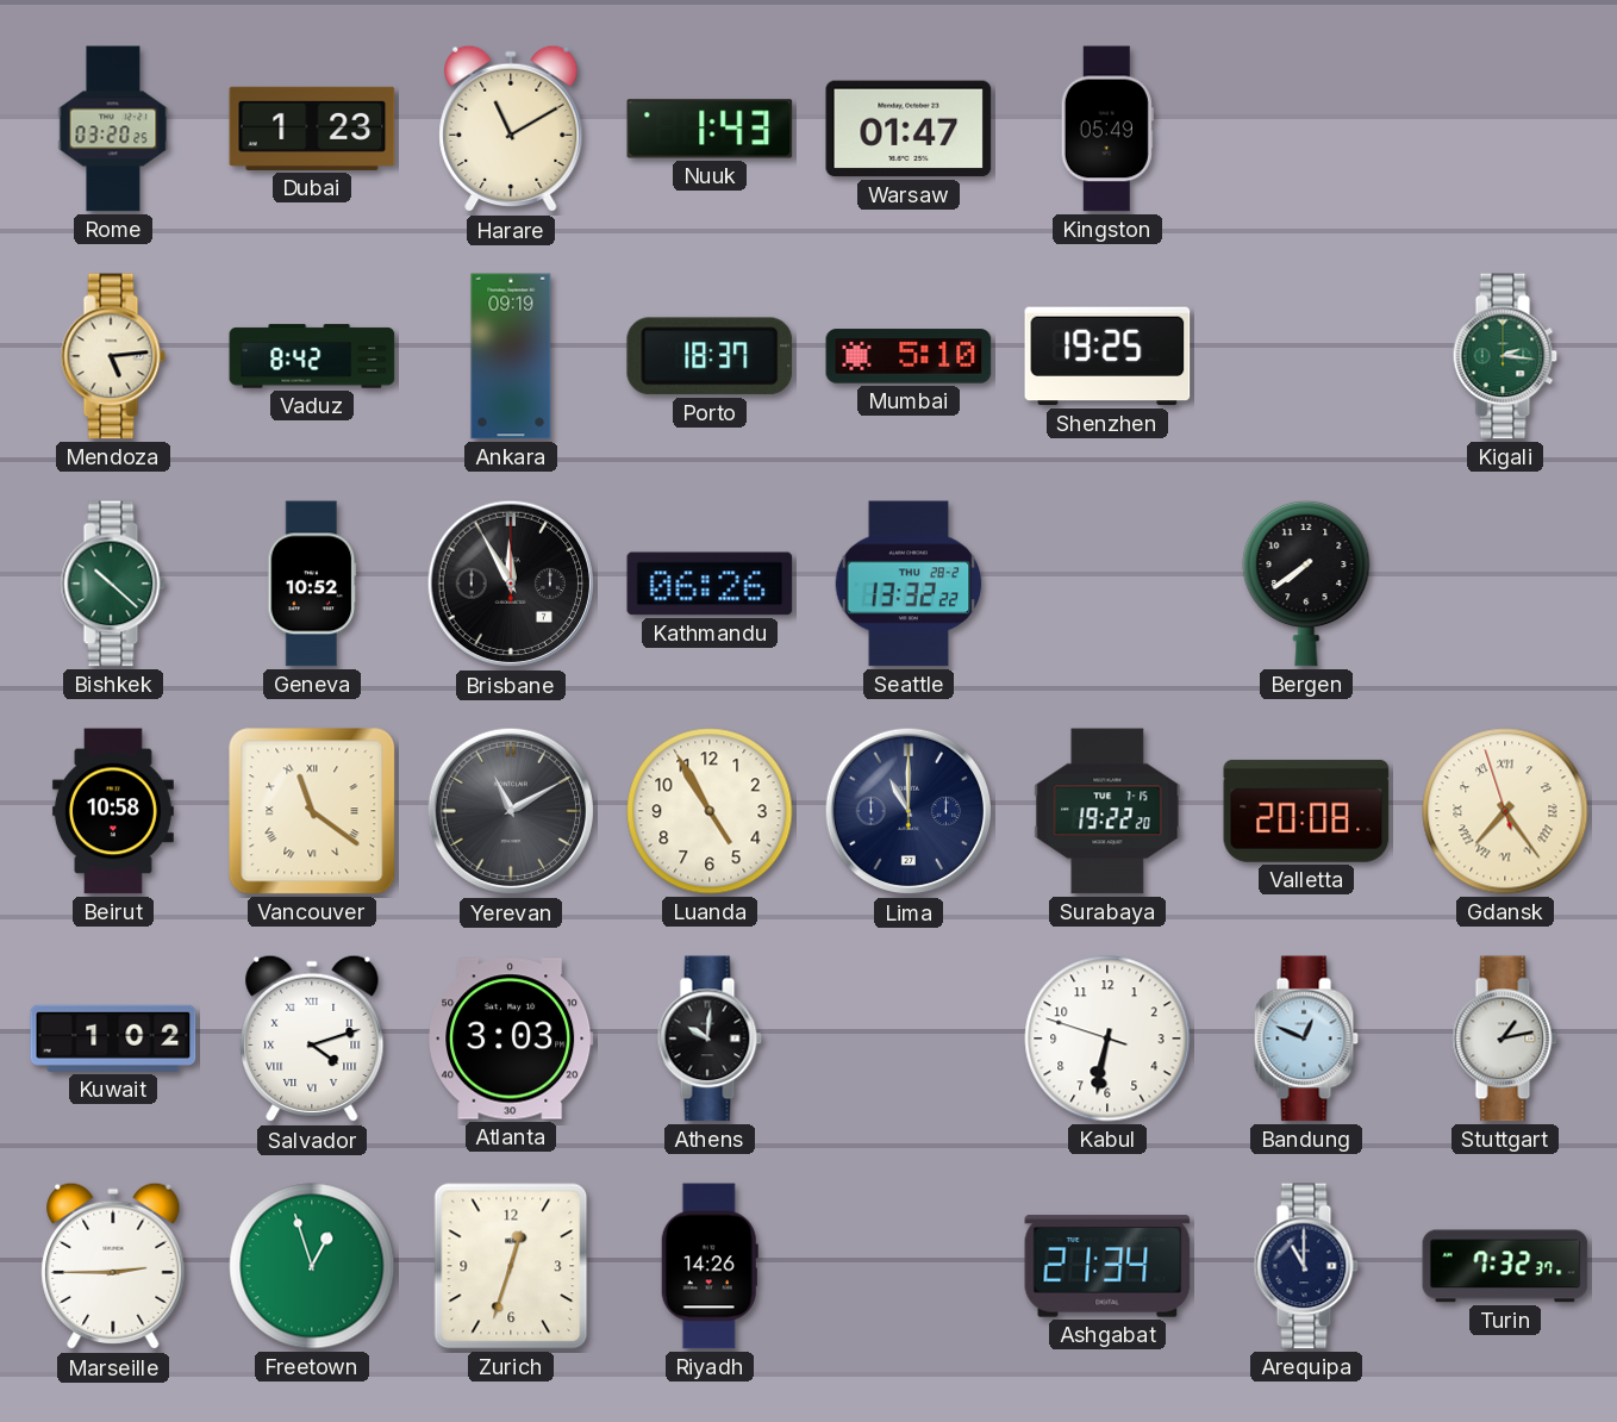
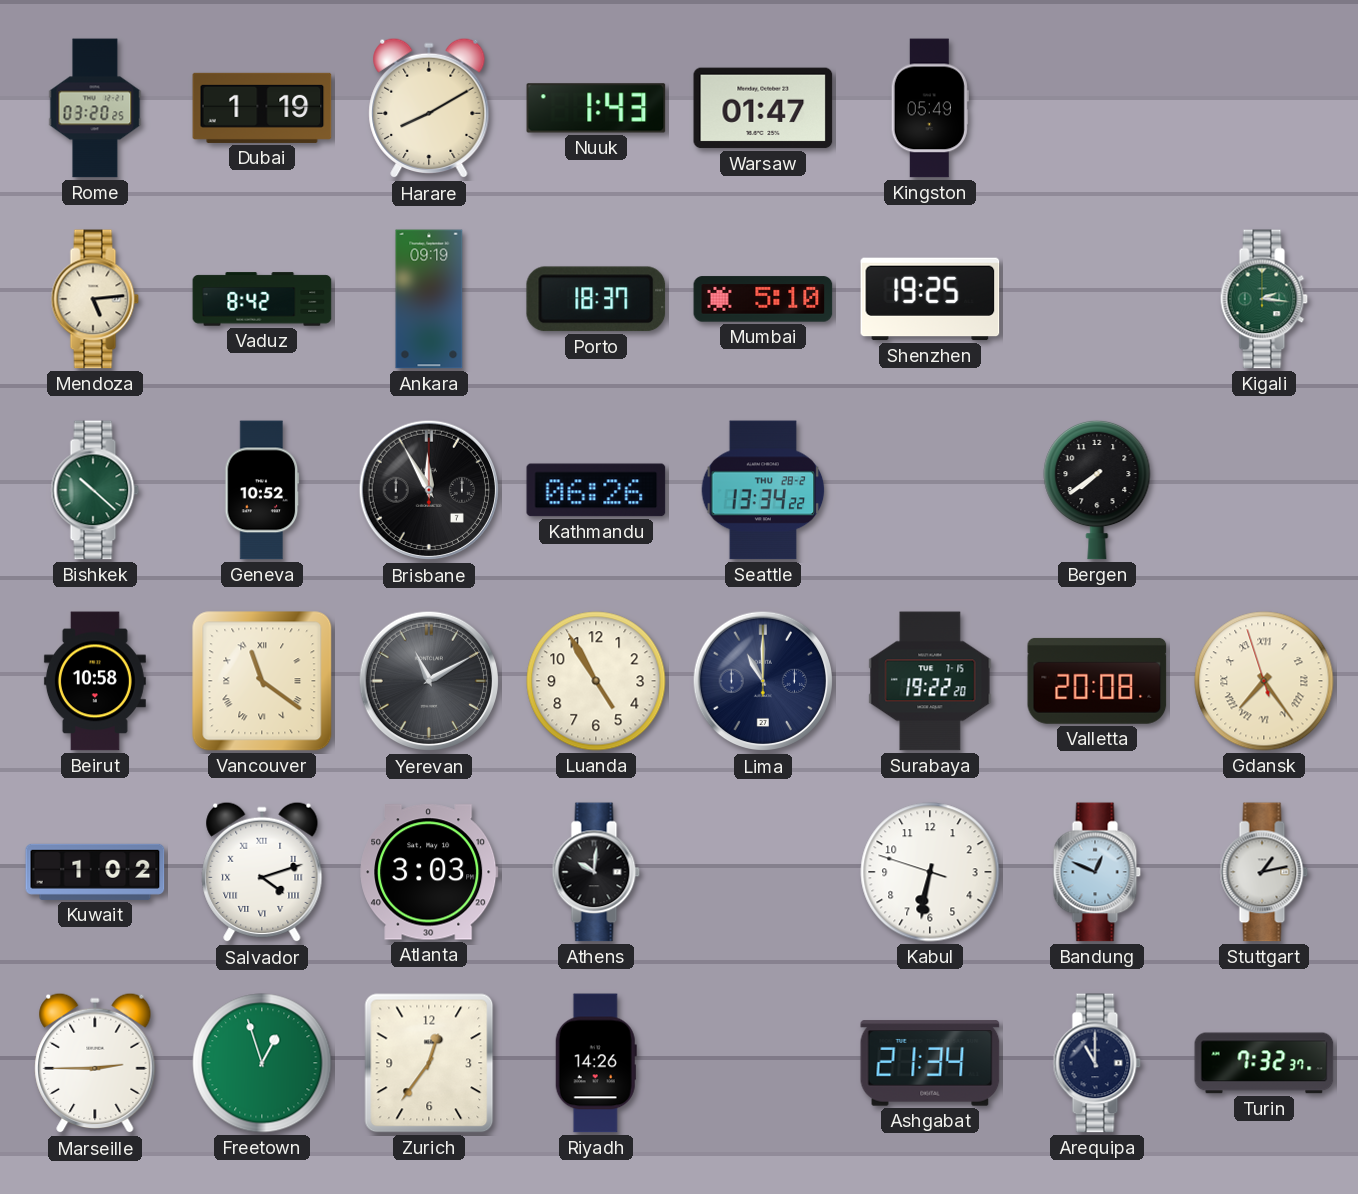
Dubai: 1:23 -> 1:19 (262, 108)
Harare: 11:10 -> 8:10 (429, 108)
Seattle: 13:32 -> 13:34 (763, 490)
Zurich: 12:33 -> 12:36 (429, 1063)
